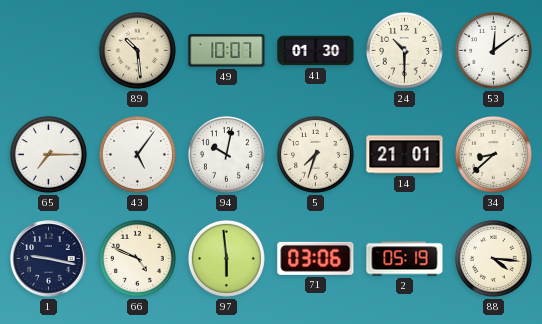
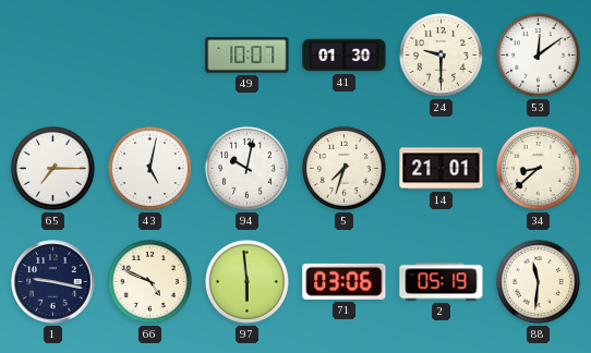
89: 10:29 -> none (137, 50)
24: 10:30 -> 9:30 (441, 54)
43: 5:06 -> 5:02 (149, 168)
88: 4:16 -> 11:31 (538, 281)
